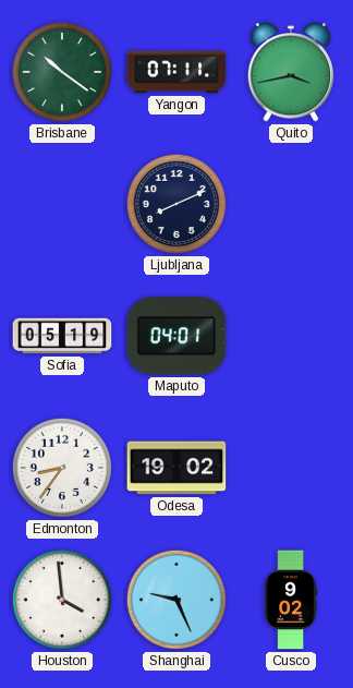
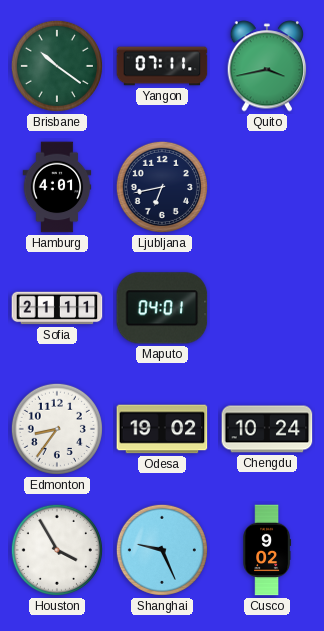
Hamburg: none -> 4:01 (57, 187)
Ljubljana: 8:11 -> 6:43 (162, 187)
Sofia: 05:19 -> 21:11 (57, 308)
Chengdu: none -> 10:24 (267, 429)
Houston: 3:59 -> 3:55 (57, 550)
